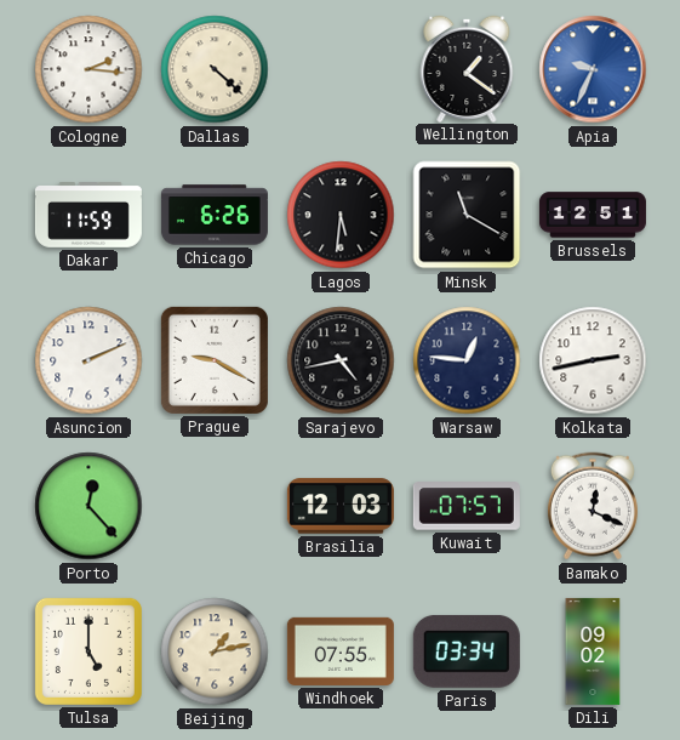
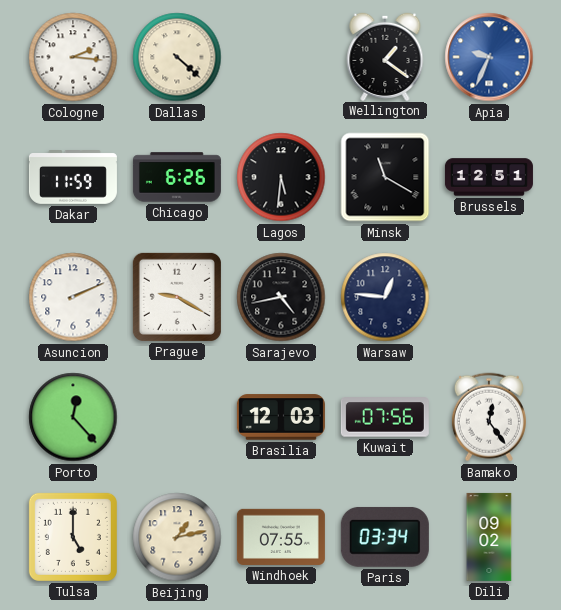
Kolkata: 2:43 -> none (593, 360)
Kuwait: 07:57 -> 07:56 (385, 417)
Bamako: 12:19 -> 12:24 (489, 417)
